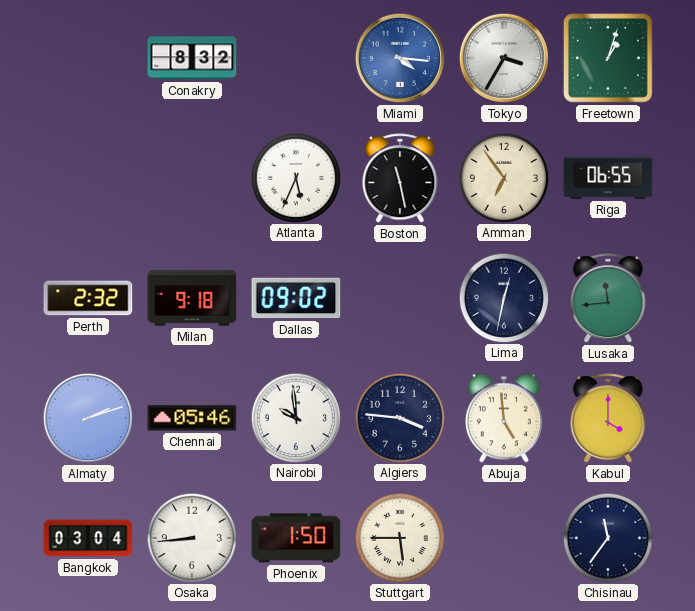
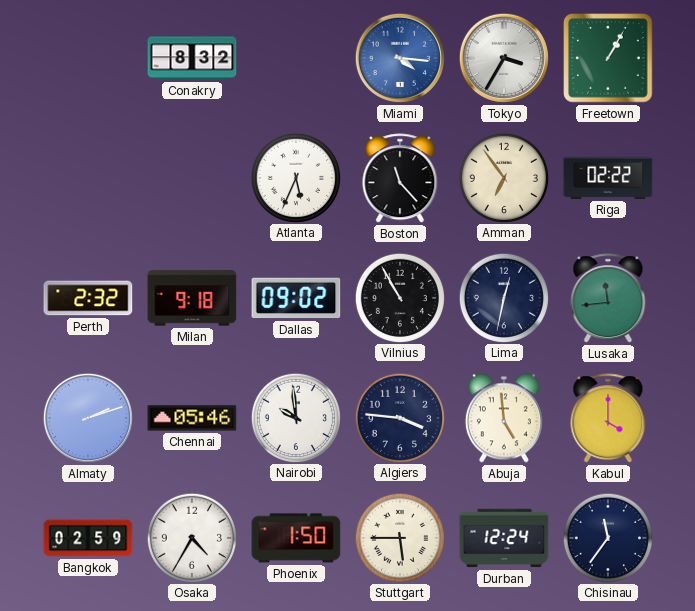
Freetown: 1:03 -> 1:05 (608, 58)
Boston: 11:28 -> 11:23 (400, 179)
Riga: 06:55 -> 02:22 (608, 178)
Vilnius: none -> 10:55 (399, 297)
Bangkok: 03:04 -> 02:59 (88, 538)
Osaka: 8:44 -> 4:35 (191, 537)
Durban: none -> 12:24 (504, 538)
